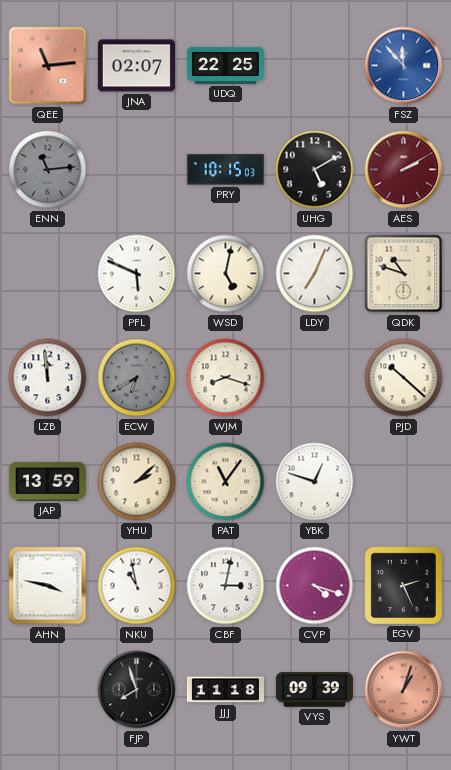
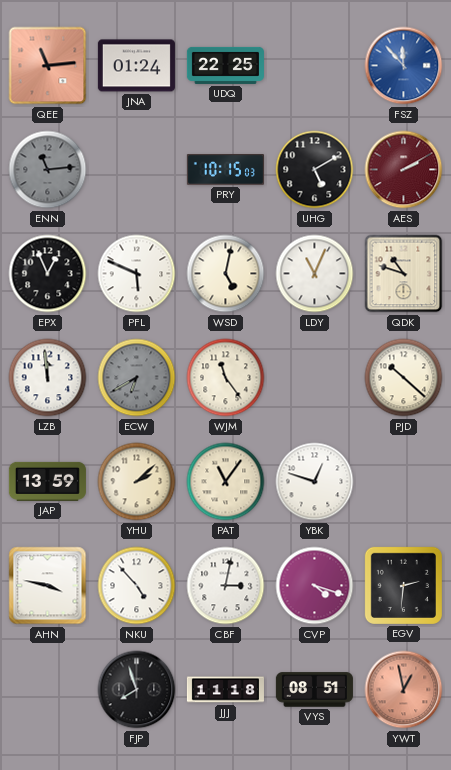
JNA: 02:07 -> 01:24 (136, 66)
EPX: none -> 12:56 (48, 274)
LDY: 7:04 -> 11:04 (315, 274)
WJM: 8:18 -> 11:24 (226, 378)
NKU: 10:58 -> 4:53 (137, 586)
EGV: 2:26 -> 2:31 (403, 585)
VYS: 09:39 -> 08:51 (314, 690)
YWT: 1:03 -> 12:58 (404, 690)
